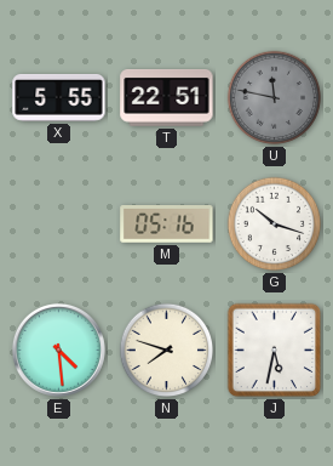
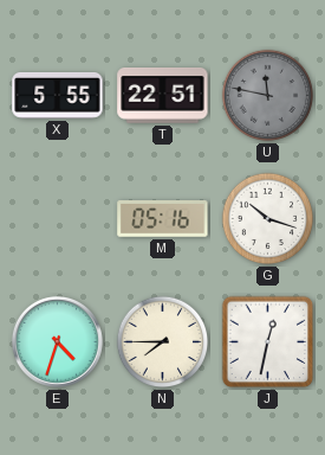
E: 4:29 -> 4:33 (57, 341)
N: 7:48 -> 7:45 (163, 342)
J: 5:32 -> 12:32 (268, 342)
